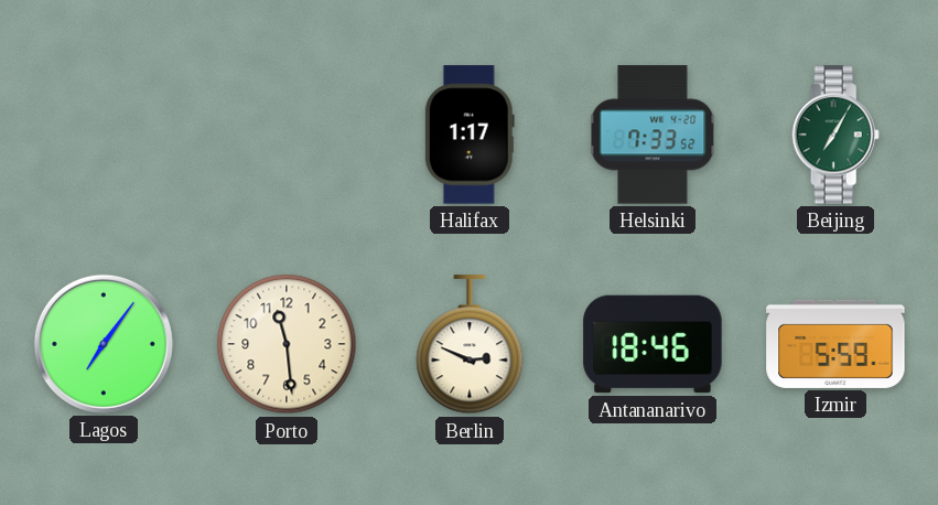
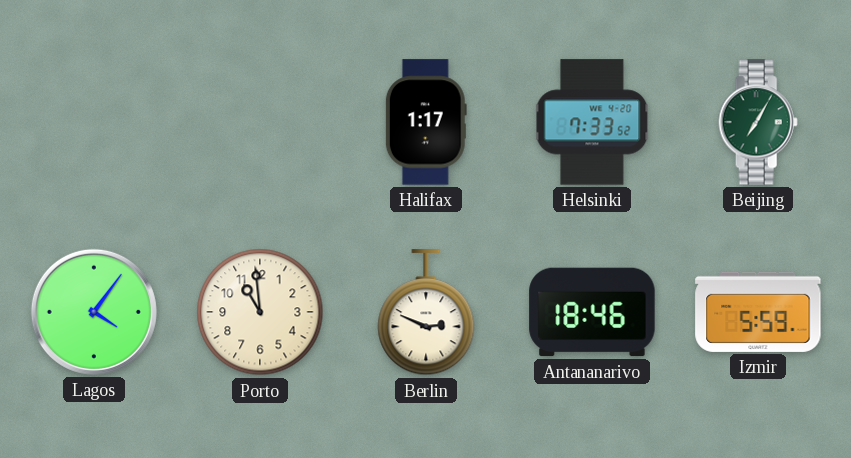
Lagos: 7:06 -> 4:06 (94, 312)
Porto: 11:29 -> 10:59 (260, 312)
